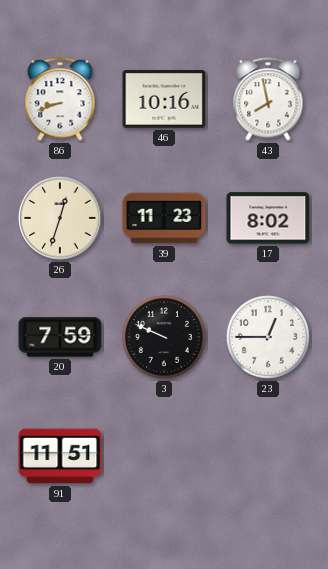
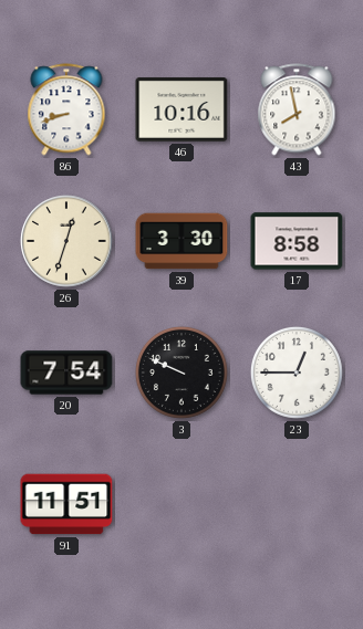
39: 11:23 -> 3:30 (181, 241)
17: 8:02 -> 8:58 (297, 241)
20: 7:59 -> 7:54 (66, 373)
